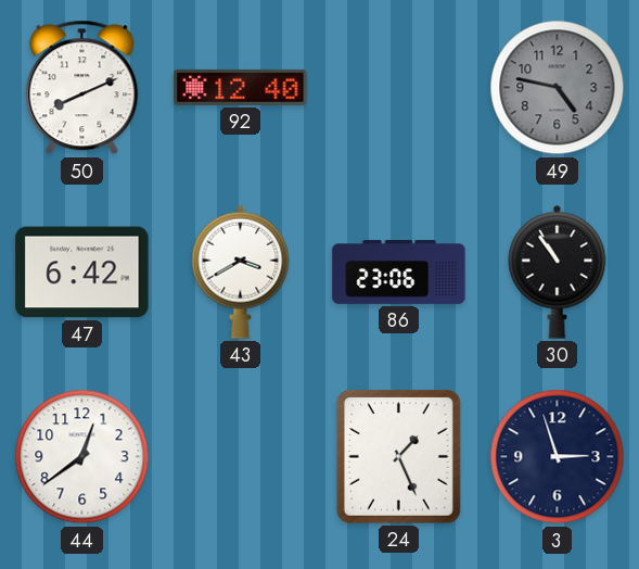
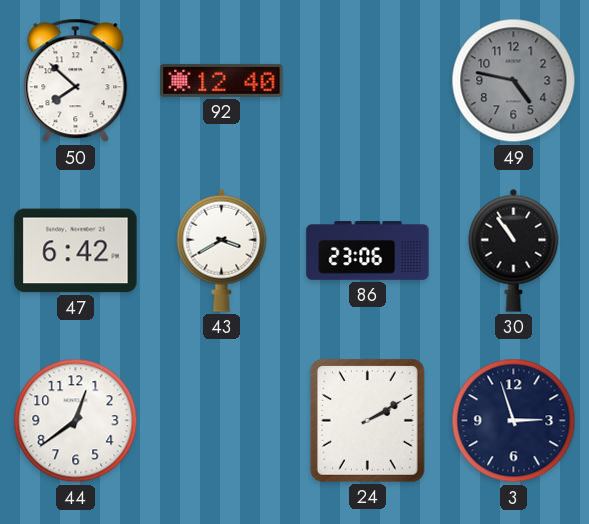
50: 8:11 -> 7:52 (76, 81)
24: 1:26 -> 2:10 (367, 420)
